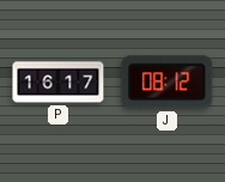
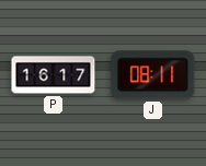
J: 08:12 -> 08:11 (153, 75)
